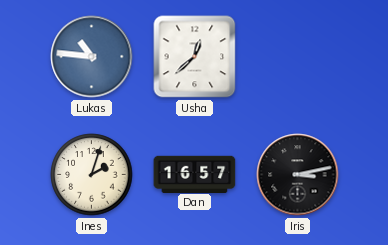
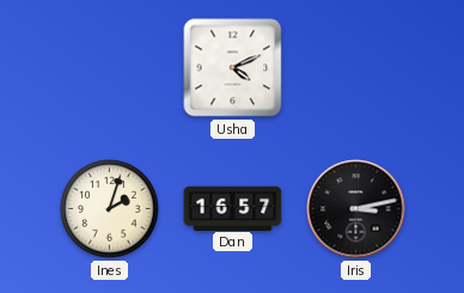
Lukas: 10:46 -> none (92, 57)
Usha: 12:38 -> 4:11 (233, 68)
